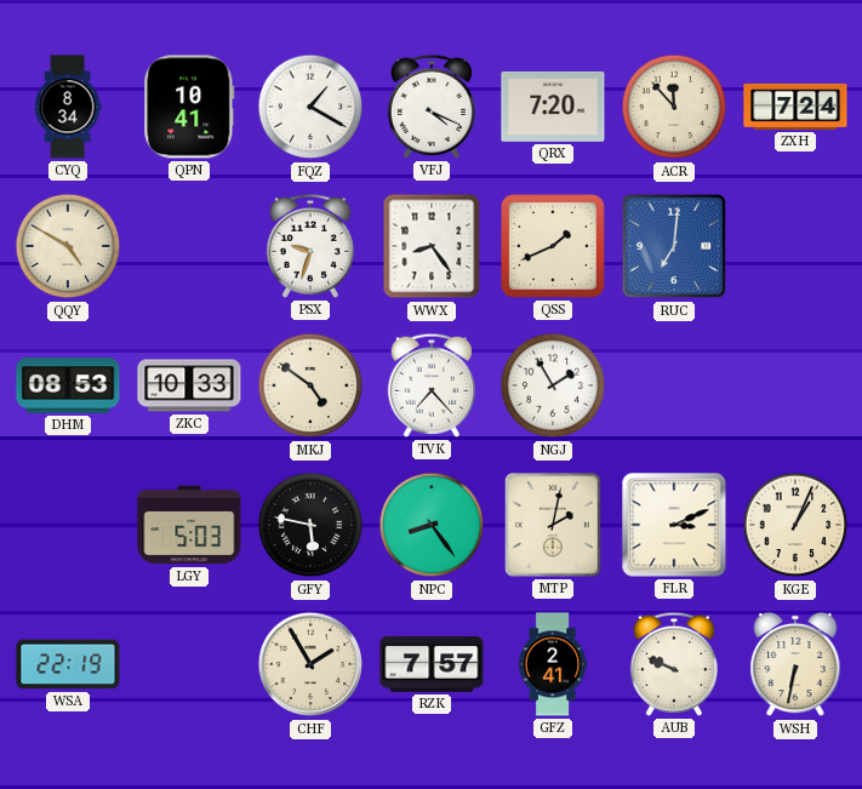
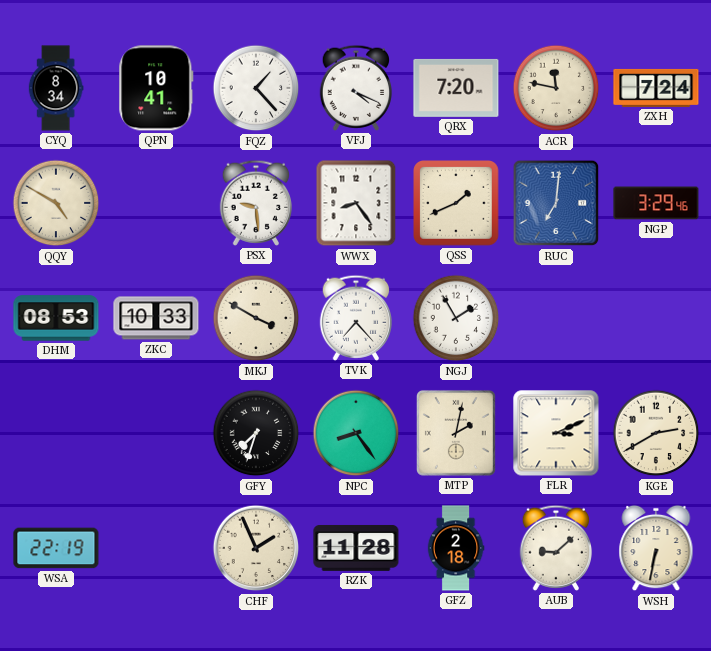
FQZ: 1:20 -> 1:23 (256, 88)
ACR: 11:53 -> 11:47 (556, 88)
PSX: 9:33 -> 9:29 (256, 203)
NGP: none -> 3:29 (656, 203)
MKJ: 4:51 -> 3:50 (256, 318)
LGY: 5:03 -> none (189, 525)
GFY: 5:47 -> 7:33 (256, 433)
KGE: 1:04 -> 2:40 (656, 433)
CHF: 1:55 -> 1:56 (256, 548)
RZK: 7:57 -> 11:28 (356, 548)
GFZ: 2:41 -> 2:18 (456, 548)
AUB: 9:49 -> 9:08 (556, 548)
